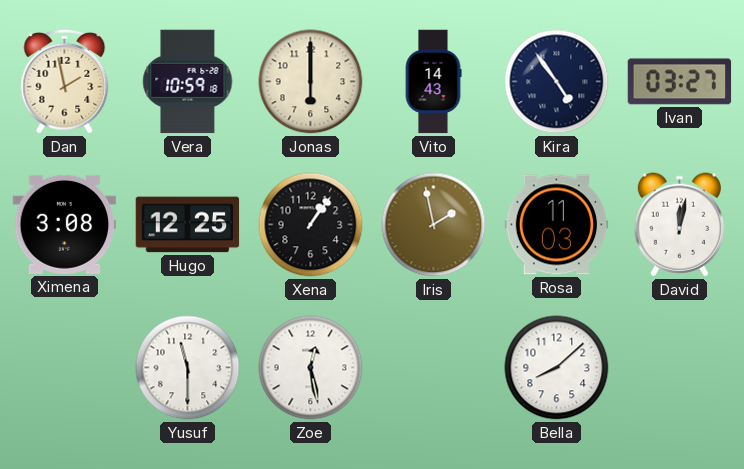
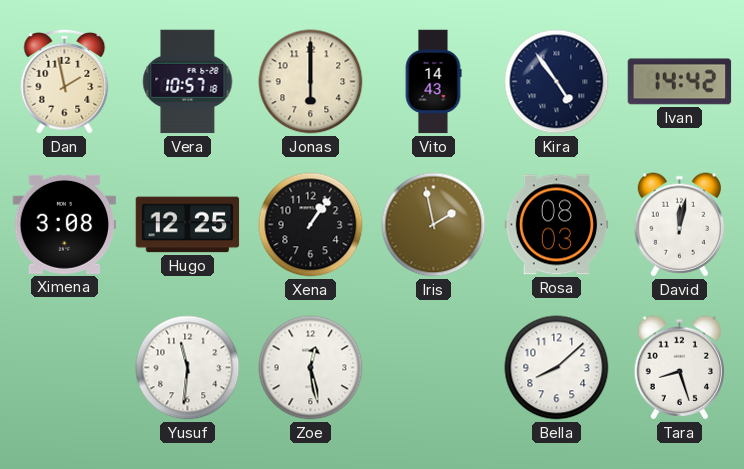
Vera: 10:59 -> 10:57 (188, 82)
Ivan: 03:27 -> 14:42 (680, 82)
Rosa: 11:03 -> 08:03 (557, 225)
Yusuf: 11:30 -> 11:31 (188, 368)
Tara: none -> 8:27 (679, 368)
